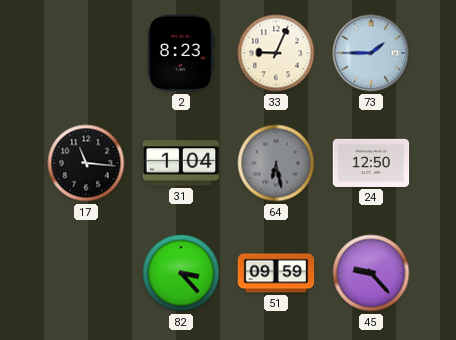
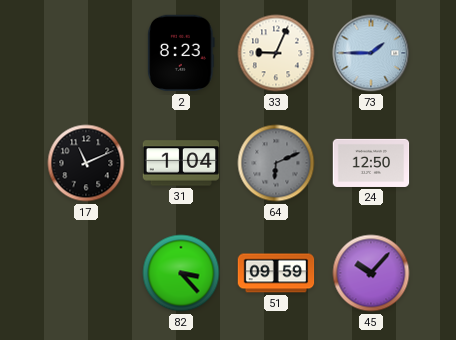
17: 11:16 -> 11:11 (86, 163)
64: 6:28 -> 6:11 (276, 163)
45: 9:23 -> 10:07 (371, 273)
